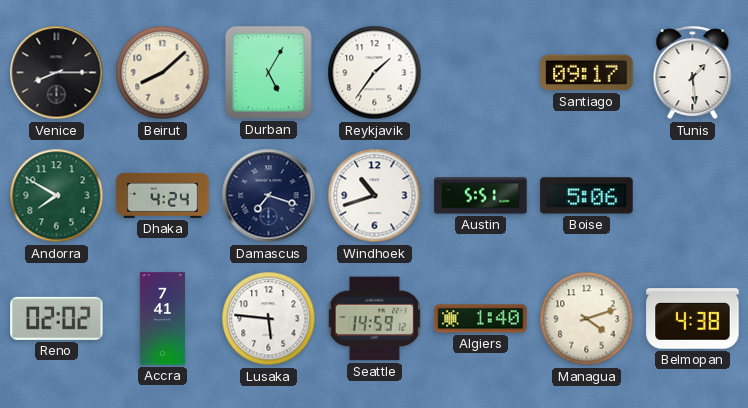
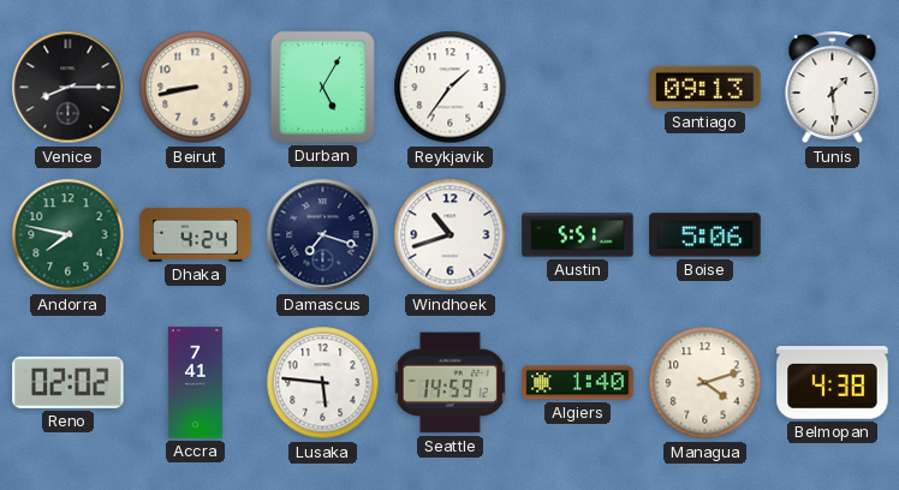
Beirut: 8:08 -> 8:43 (196, 88)
Santiago: 09:17 -> 09:13 (705, 88)
Andorra: 7:50 -> 7:47 (69, 235)
